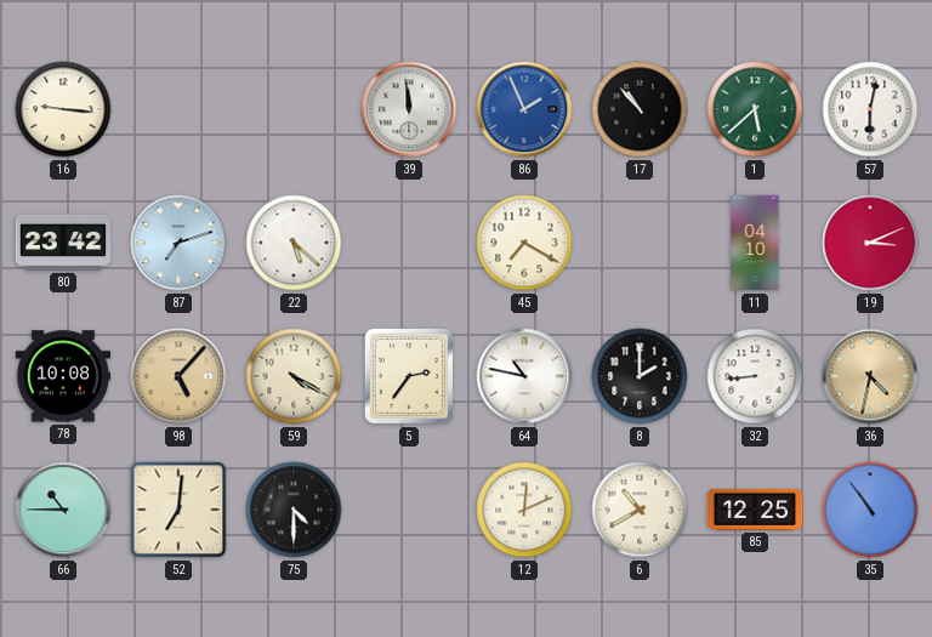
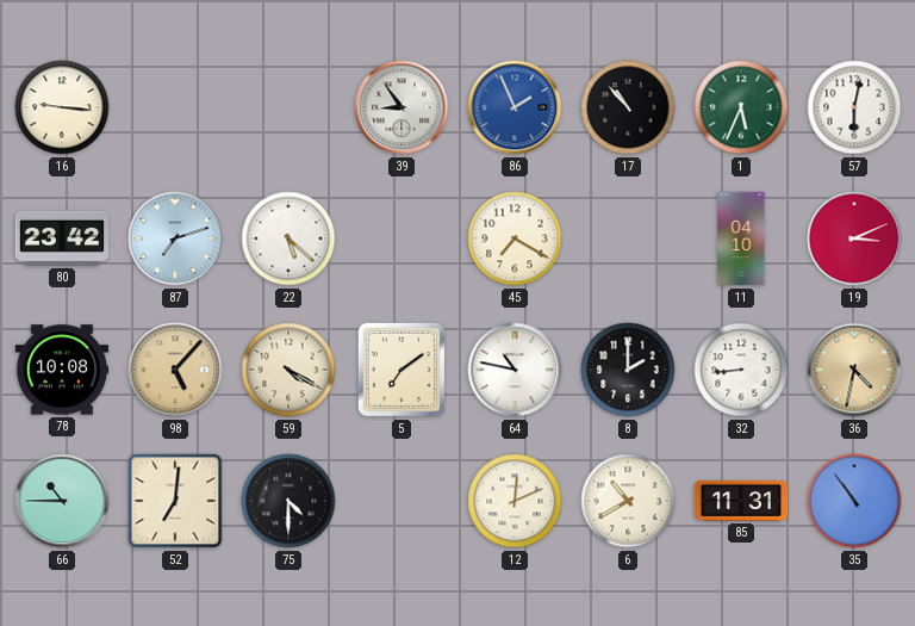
39: 11:59 -> 8:54 (402, 107)
1: 5:38 -> 5:34 (741, 107)
5: 2:36 -> 7:09 (402, 370)
85: 12:25 -> 11:31 (741, 501)
